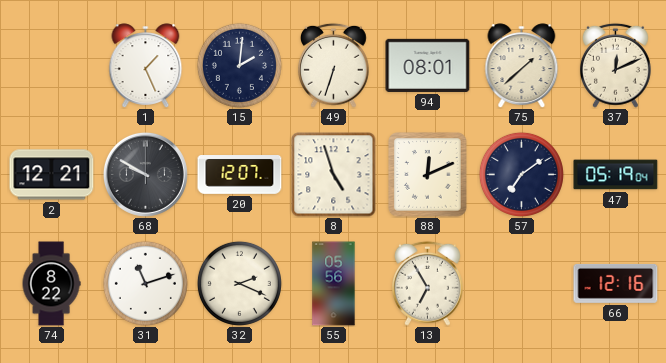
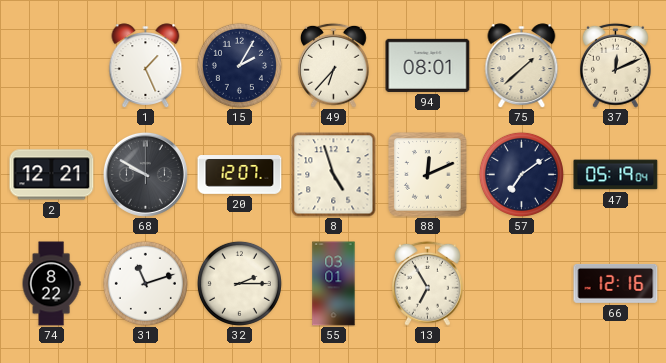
15: 2:01 -> 2:05 (239, 65)
49: 6:33 -> 6:37 (334, 65)
32: 2:19 -> 2:15 (239, 283)
55: 05:56 -> 03:01 (334, 284)
